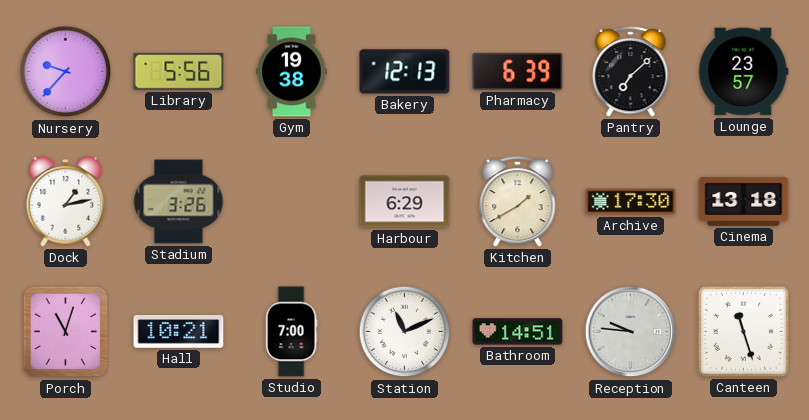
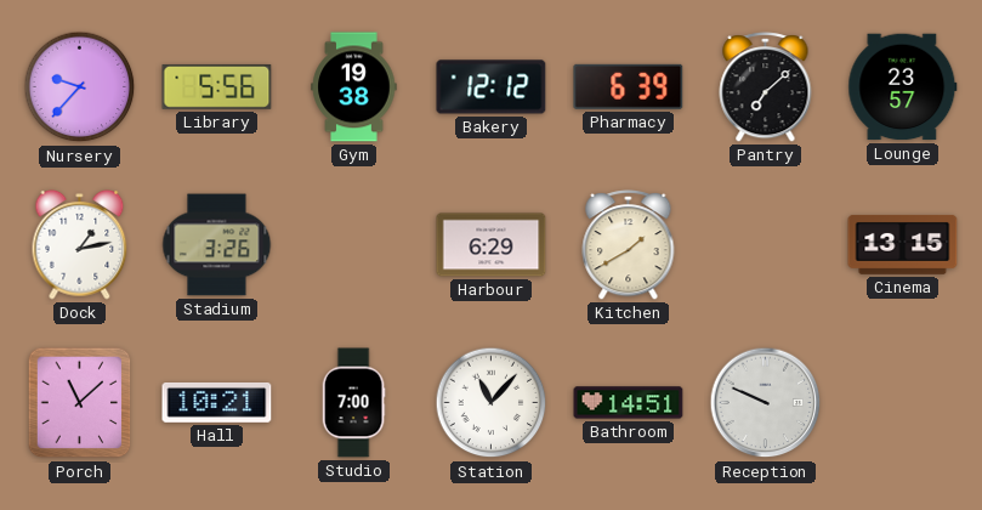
Bakery: 12:13 -> 12:12 (492, 87)
Archive: 17:30 -> none (631, 202)
Cinema: 13:18 -> 13:15 (903, 244)
Porch: 11:03 -> 11:08 (80, 403)
Station: 11:11 -> 11:07 (492, 403)
Reception: 9:46 -> 9:49 (766, 403)
Canteen: 11:27 -> none (743, 331)
